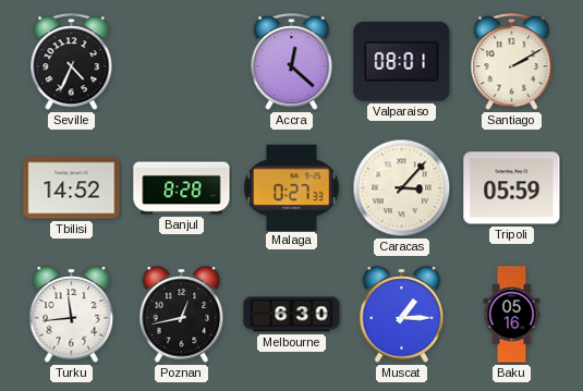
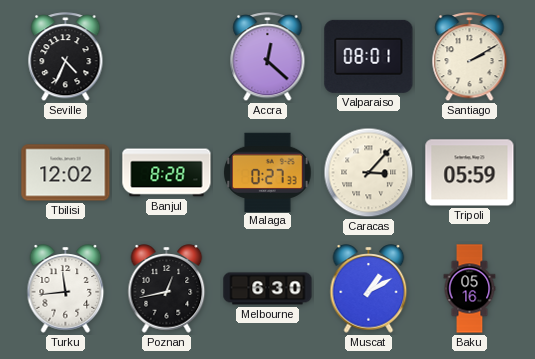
Tbilisi: 14:52 -> 12:02 (66, 173)
Muscat: 1:15 -> 1:10 (369, 289)
